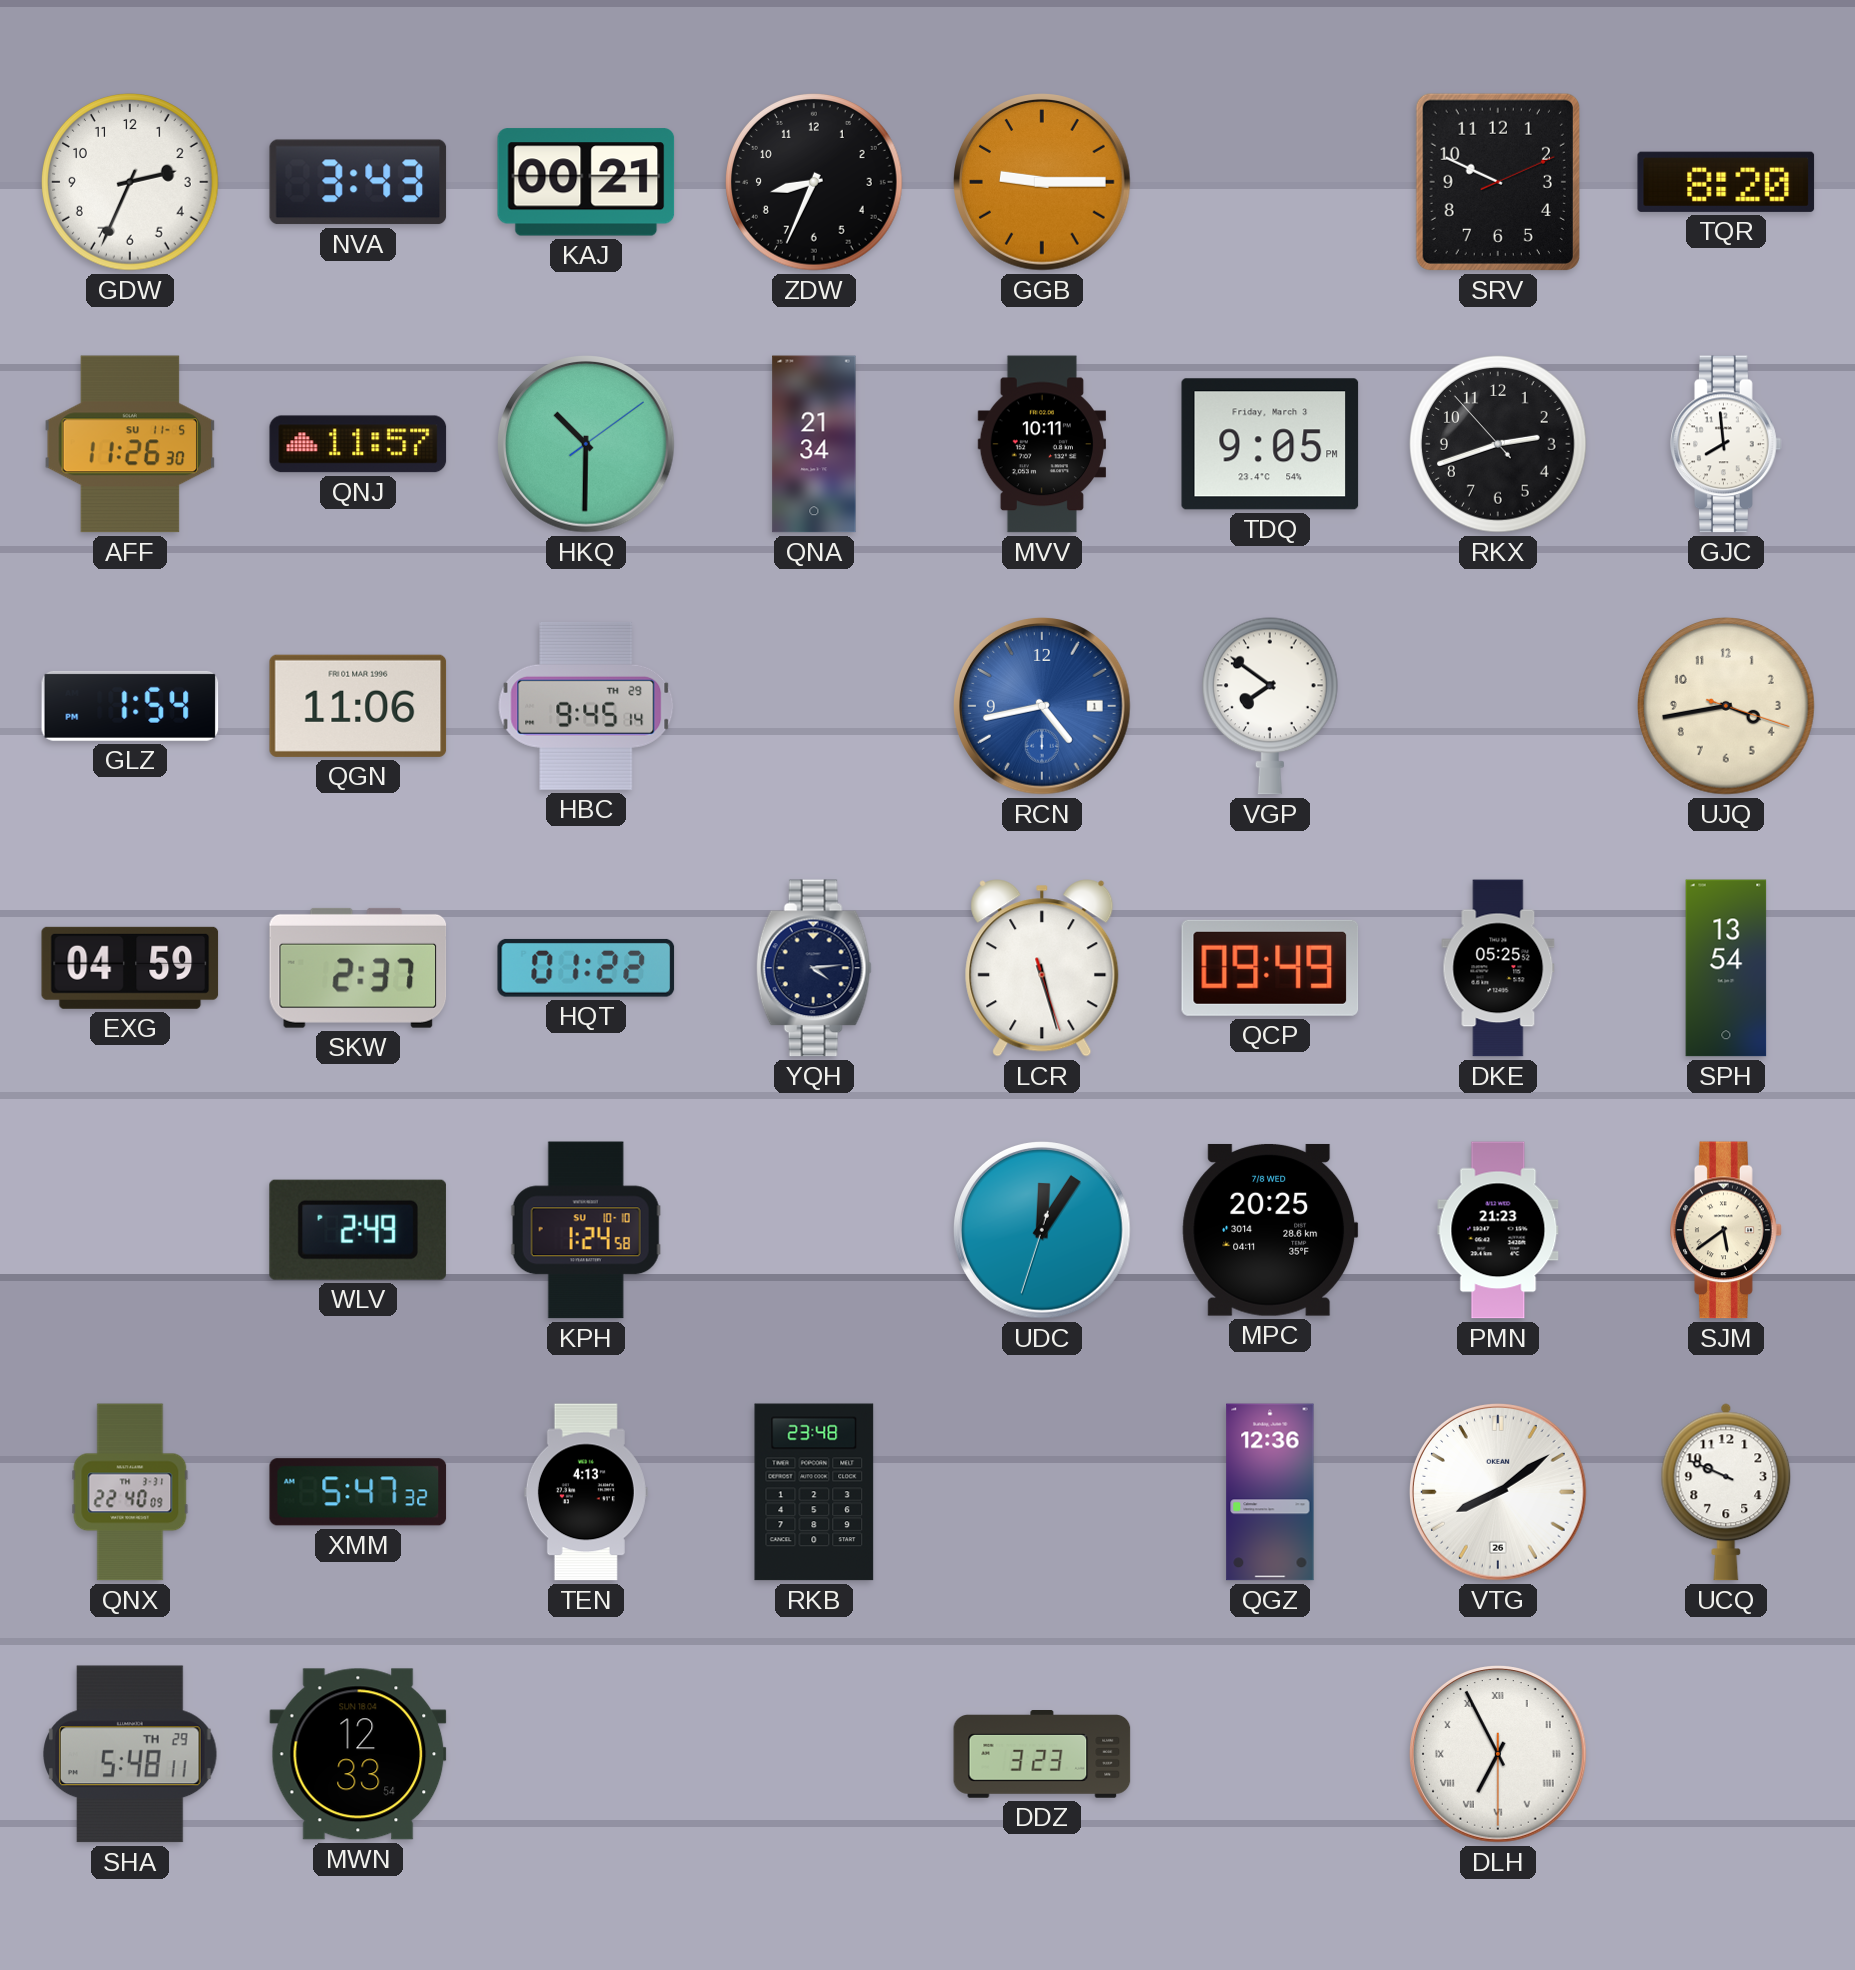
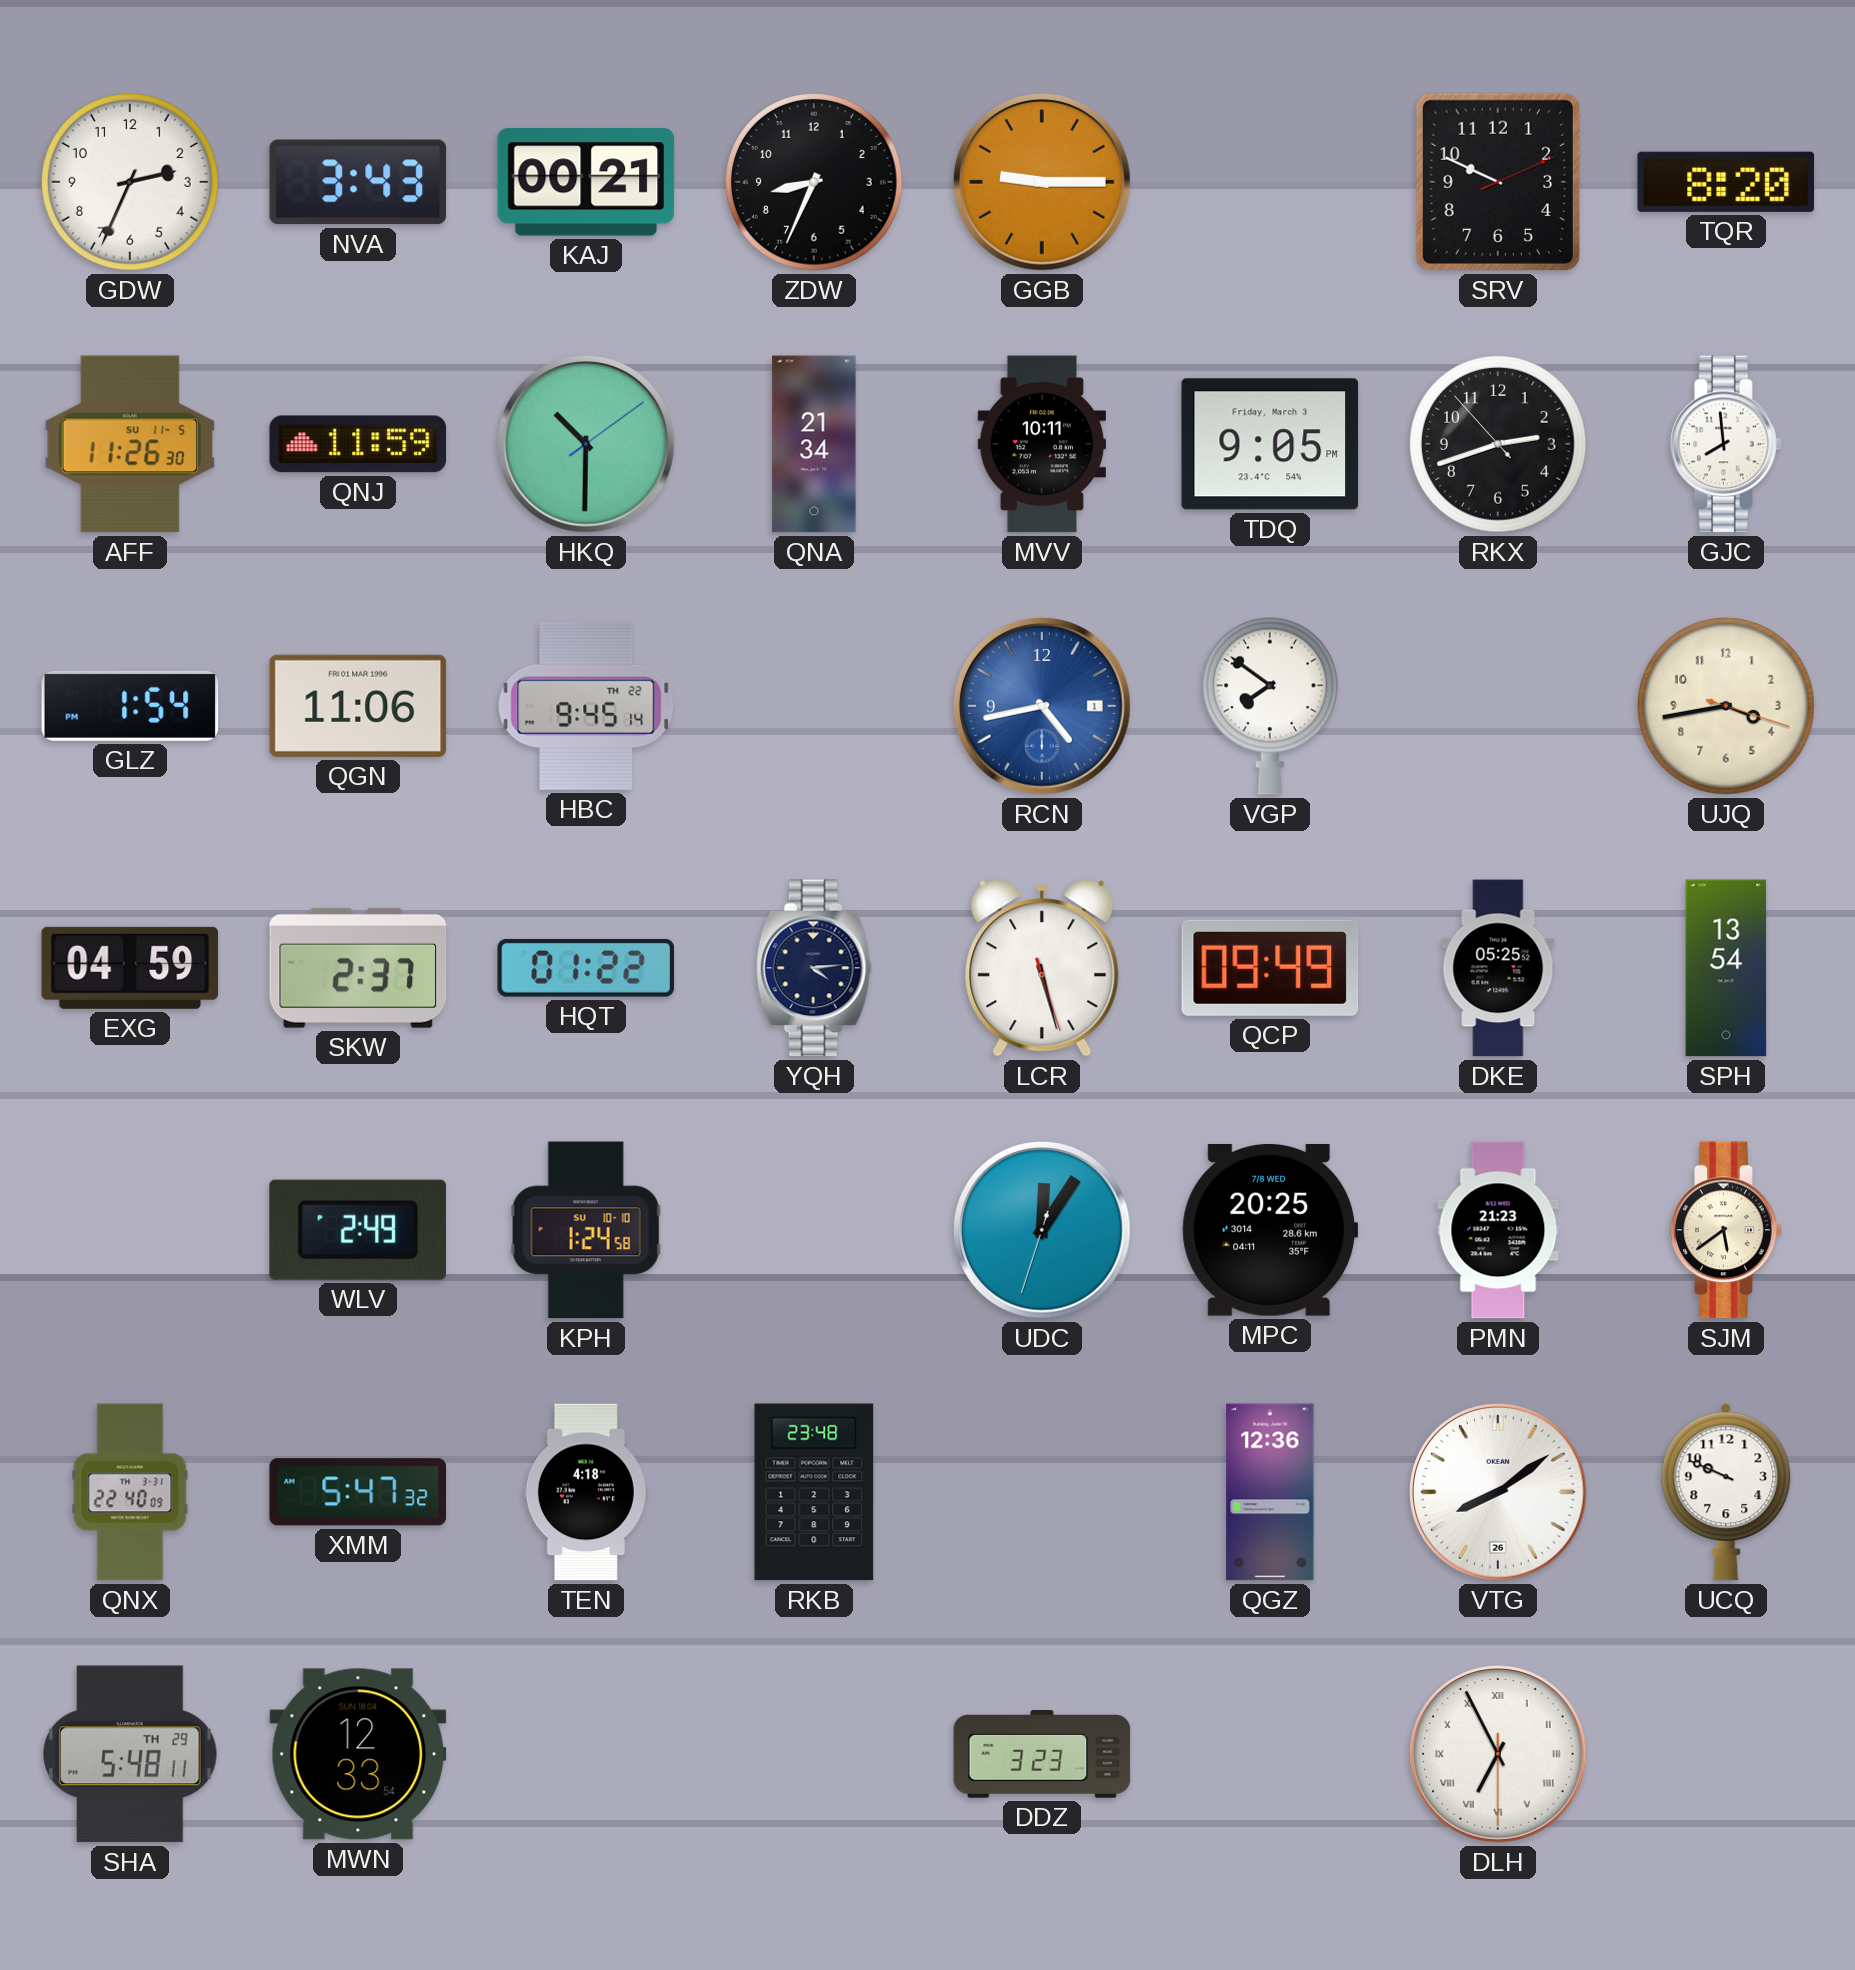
QNJ: 11:57 -> 11:59 (358, 444)
HBC date: TH 29 -> TH 22 (586, 706)
TEN: 4:13 -> 4:18 (586, 1492)
